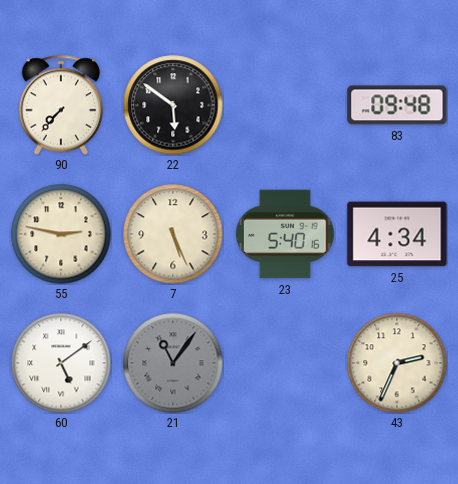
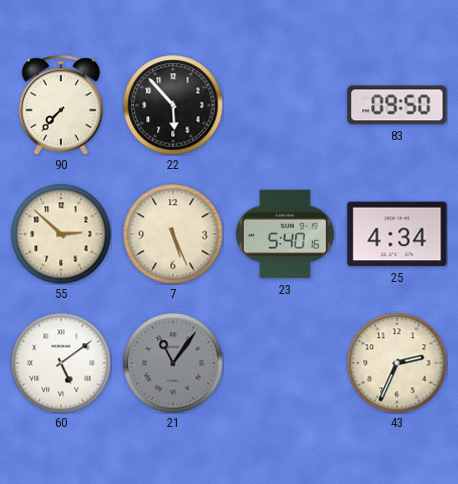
22: 5:51 -> 5:53 (173, 105)
83: 09:48 -> 09:50 (397, 105)
55: 2:47 -> 2:52 (61, 234)
